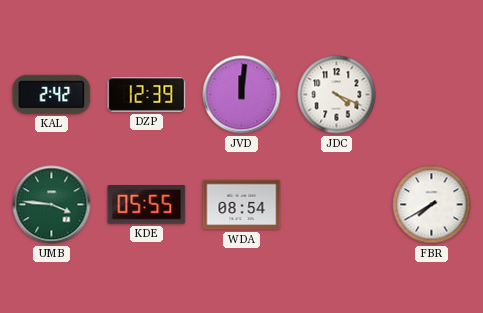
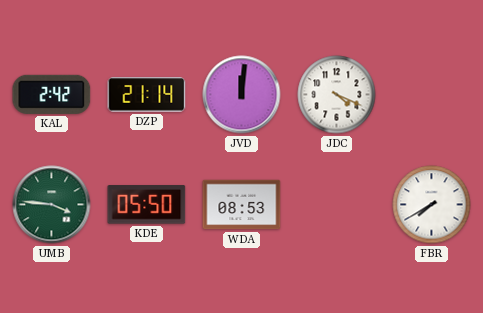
DZP: 12:39 -> 21:14 (147, 95)
KDE: 05:55 -> 05:50 (147, 205)
WDA: 08:54 -> 08:53 (242, 205)
